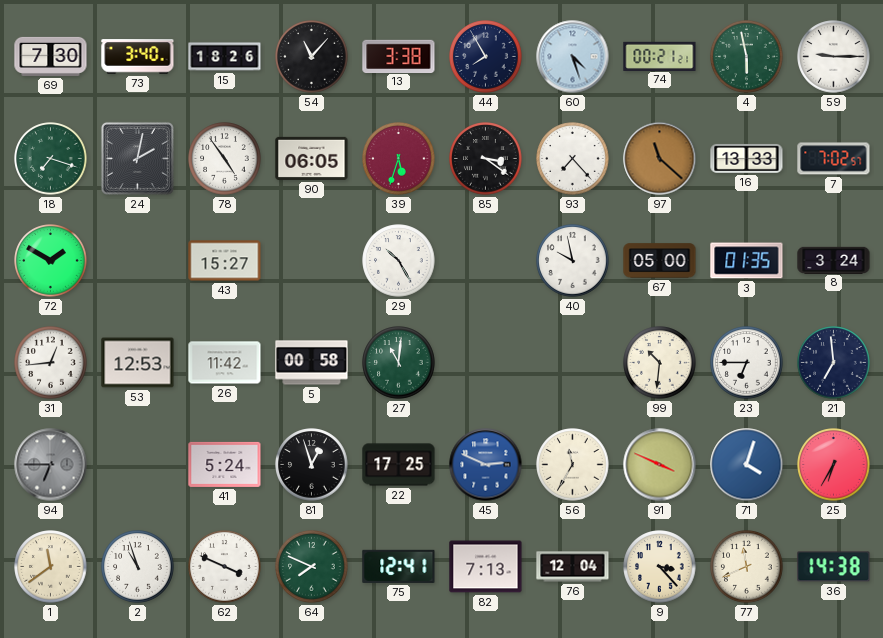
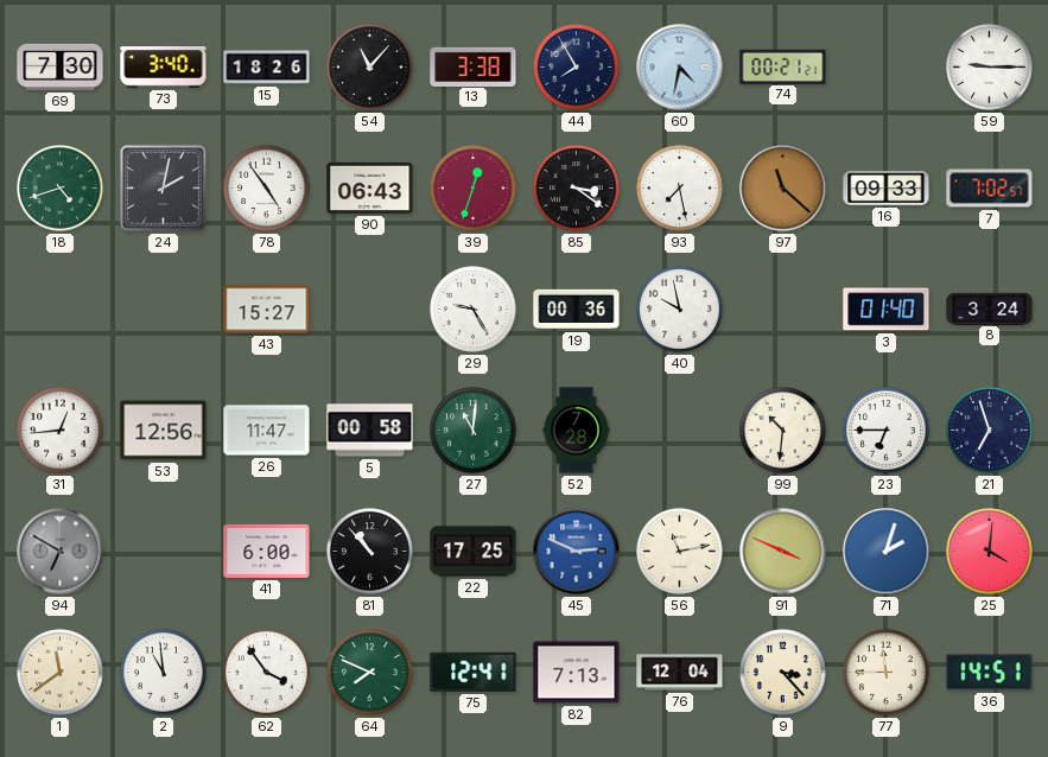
60: 4:27 -> 4:32 (680, 68)
4: 5:58 -> none (747, 57)
18: 7:18 -> 4:42 (61, 189)
90: 06:05 -> 06:43 (370, 187)
39: 5:33 -> 12:33 (474, 189)
93: 7:23 -> 7:28 (680, 189)
16: 13:33 -> 09:33 (887, 187)
72: 1:50 -> none (51, 261)
29: 10:25 -> 9:25 (474, 310)
19: none -> 00:36 (577, 310)
67: 05:00 -> none (660, 261)
3: 01:35 -> 01:40 (887, 310)
53: 12:53 -> 12:56 (164, 431)
26: 11:42 -> 11:47 (267, 431)
52: none -> 7:28 (577, 431)
21: 6:59 -> 6:57 (990, 431)
94: 6:45 -> 6:50 (61, 552)
41: 5:24 -> 6:00 (267, 551)
81: 12:57 -> 10:53 (370, 552)
56: 11:35 -> 11:13 (680, 552)
71: 4:03 -> 2:03 (887, 552)
25: 6:35 -> 4:01 (990, 552)
2: 10:57 -> 10:59 (164, 673)
62: 3:49 -> 3:54 (267, 673)
77: 11:41 -> 11:45 (887, 673)
36: 14:38 -> 14:51 (990, 673)
